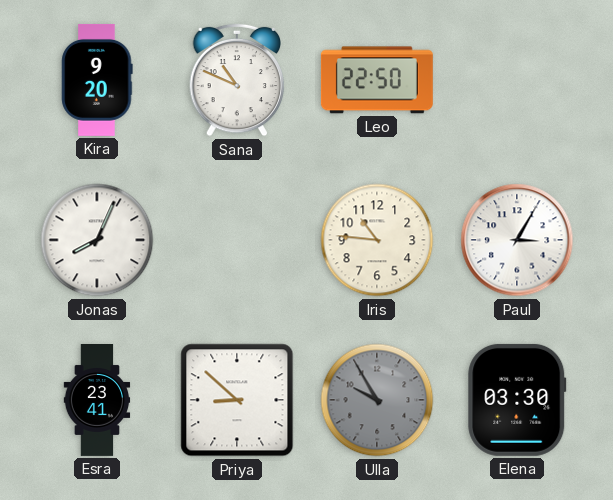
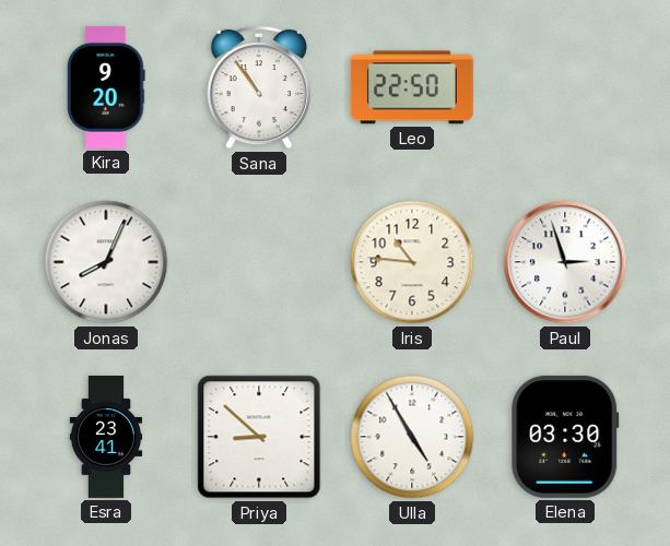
Sana: 10:49 -> 10:54 (259, 87)
Paul: 3:05 -> 2:57 (565, 262)
Ulla: 9:55 -> 4:55 (412, 437)
Ulla dial: grey -> white (412, 437)
